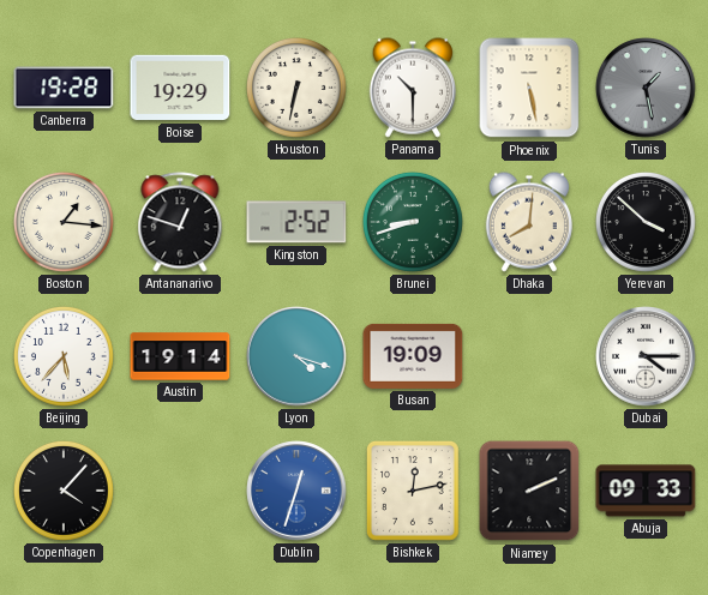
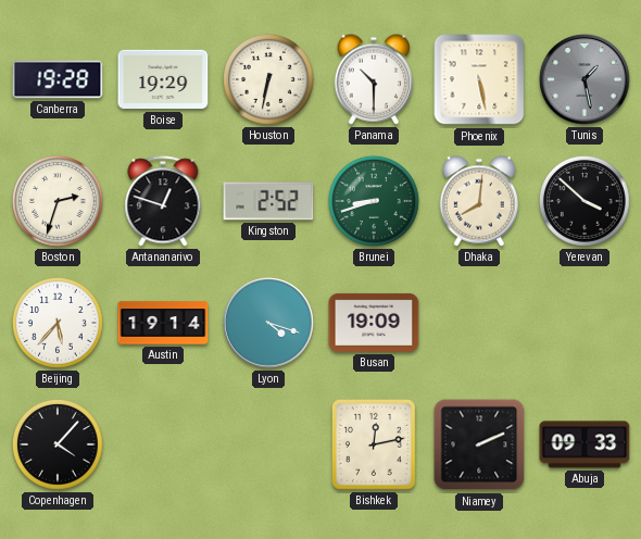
Boston: 1:16 -> 2:33 (59, 202)
Dubai: 4:15 -> none (646, 356)
Dublin: 12:33 -> none (296, 491)
